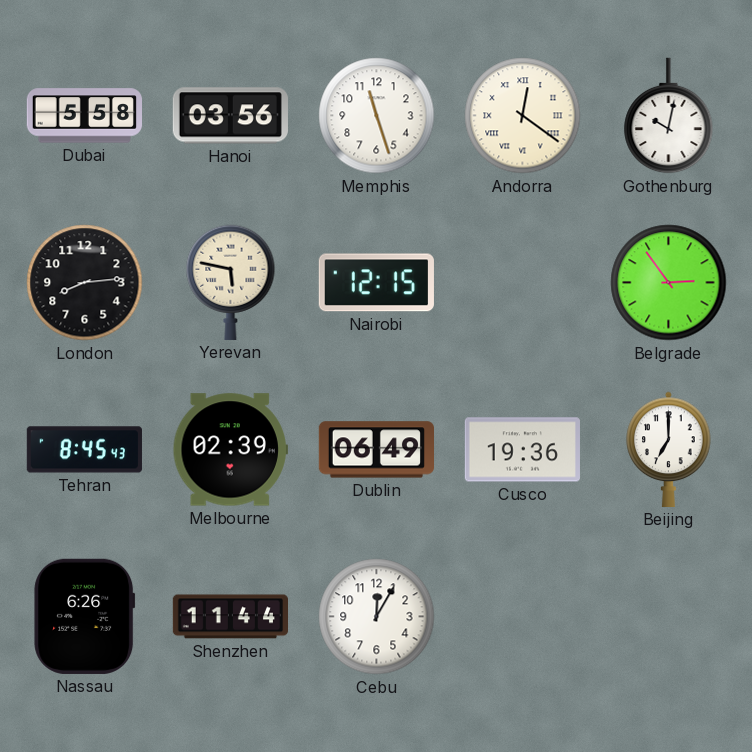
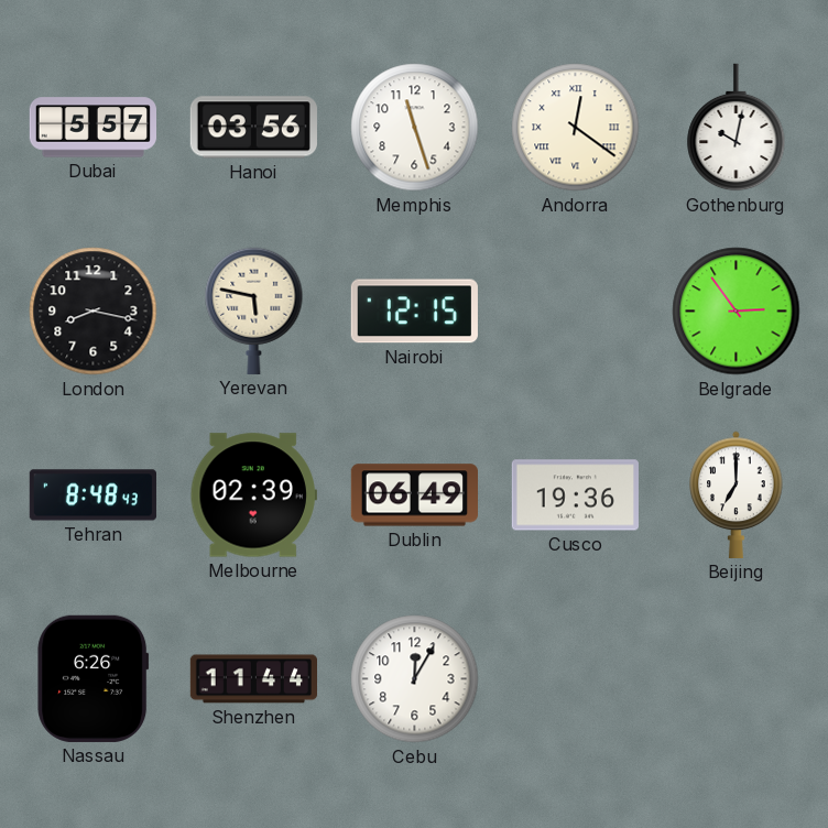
Dubai: 5:58 -> 5:57 (92, 128)
London: 8:14 -> 8:17 (94, 312)
Tehran: 8:45 -> 8:48 (92, 495)
